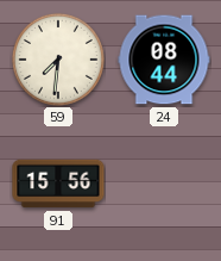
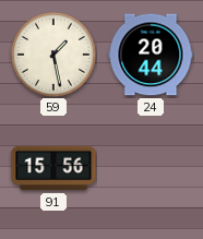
59: 7:31 -> 1:28 (53, 55)
24: 08:44 -> 20:44 (151, 55)
